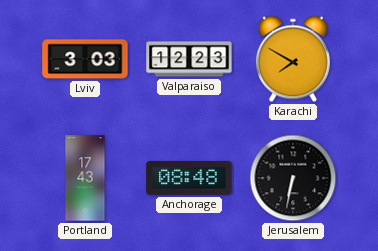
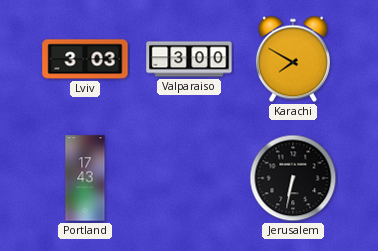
Valparaiso: 12:23 -> 3:00 (189, 59)
Anchorage: 08:48 -> none (189, 179)
